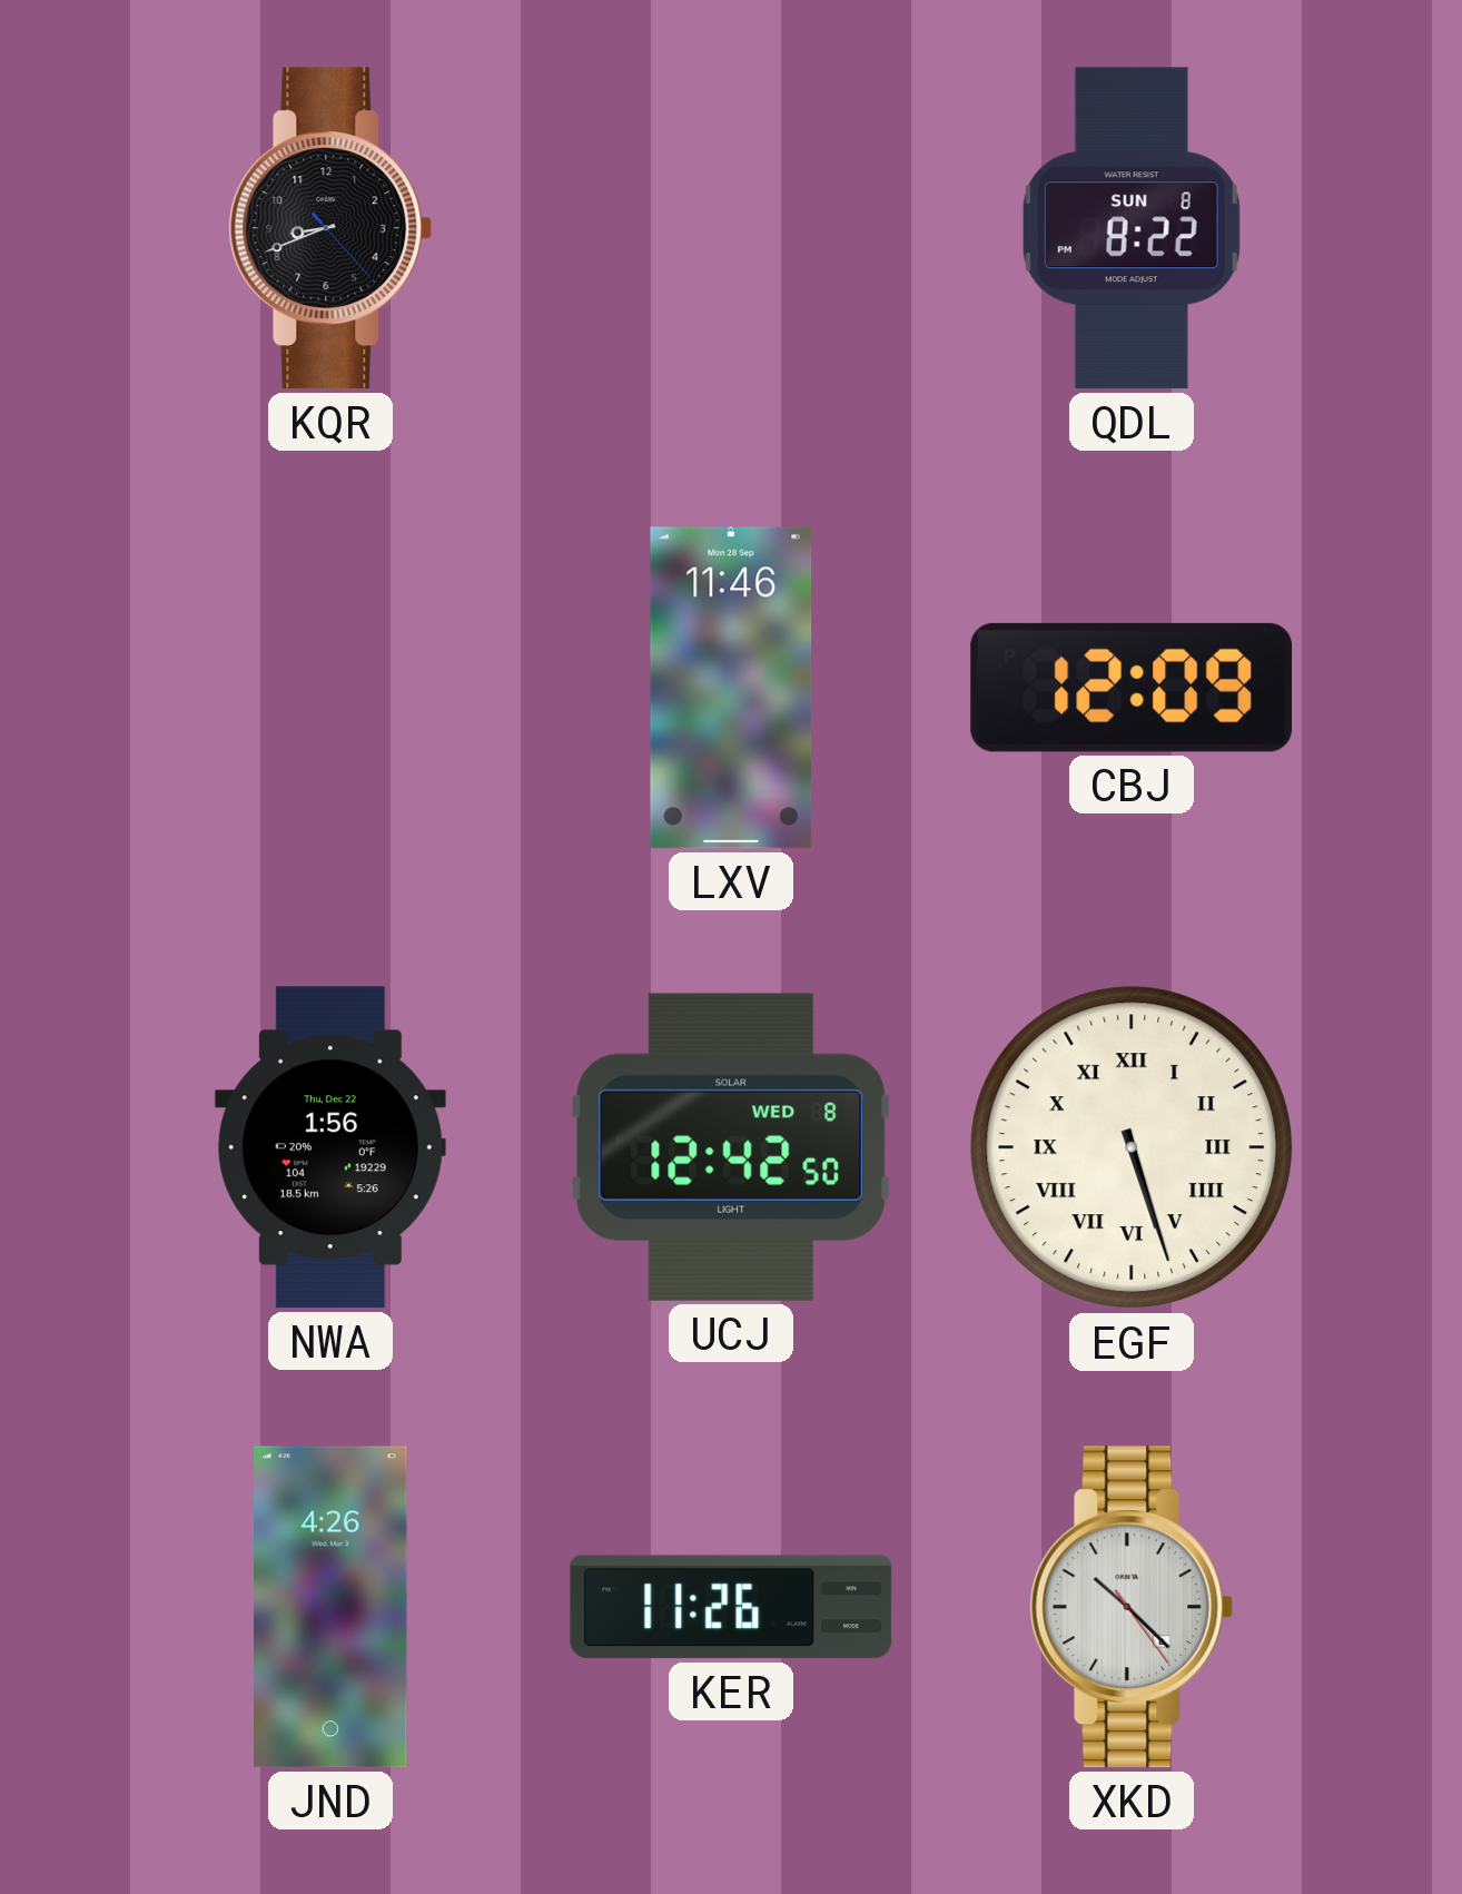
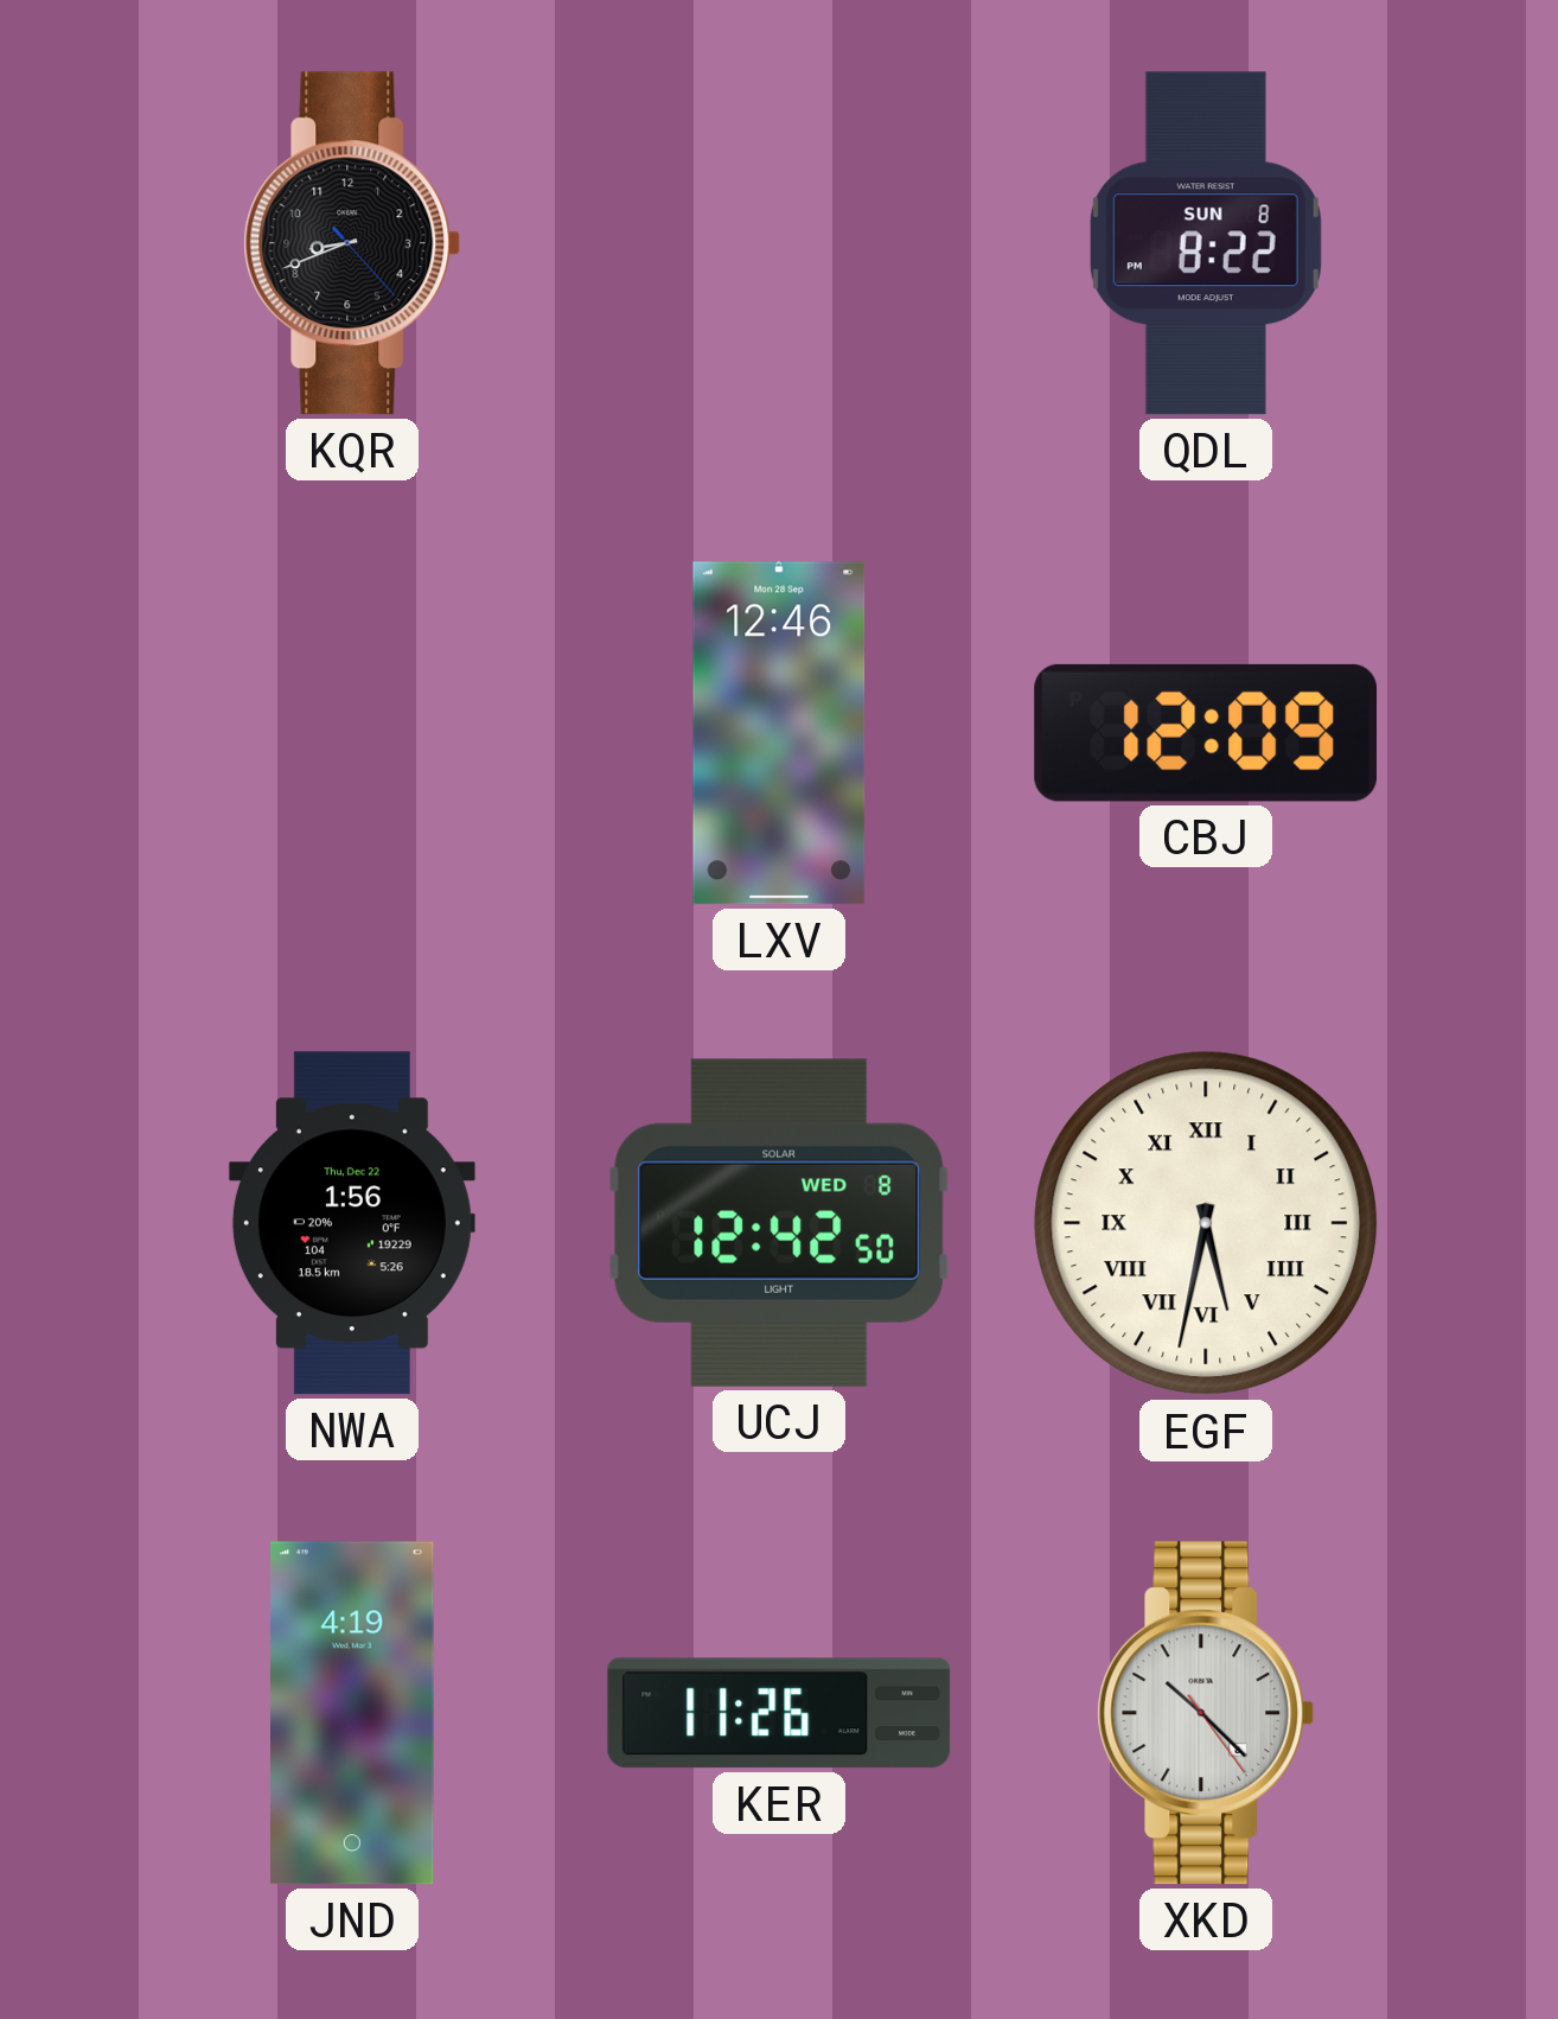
LXV: 11:46 -> 12:46 (779, 733)
EGF: 5:27 -> 5:32 (1206, 1223)
JND: 4:26 -> 4:19 (353, 1713)
